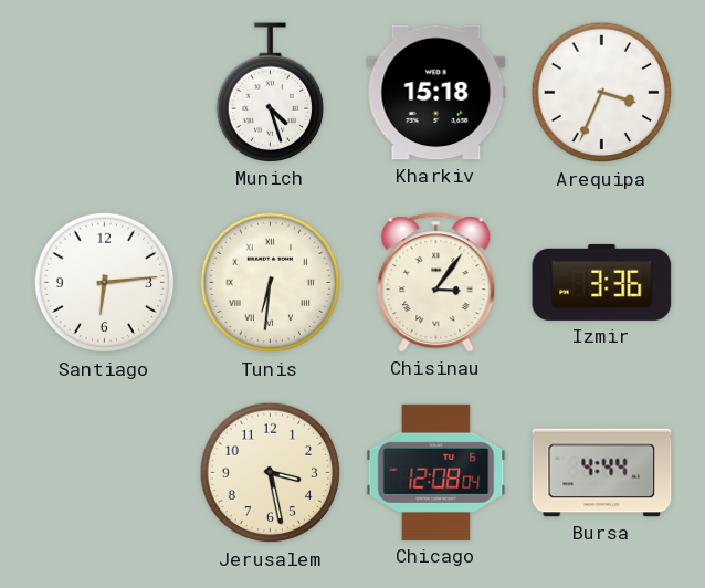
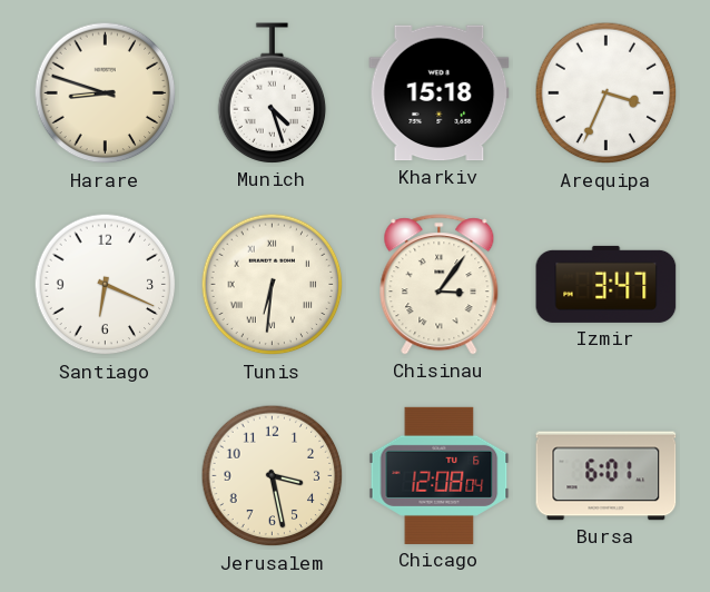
Harare: none -> 8:48 (106, 93)
Santiago: 6:14 -> 6:19 (106, 285)
Izmir: 3:36 -> 3:47 (607, 284)
Bursa: 4:44 -> 6:01 (607, 476)
